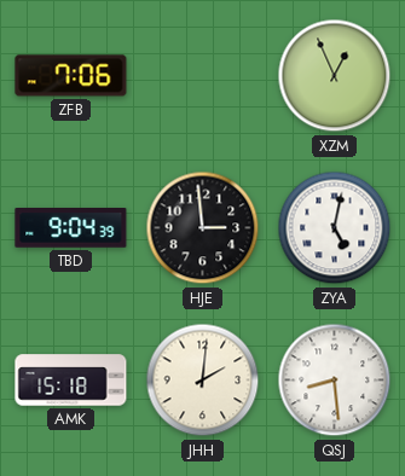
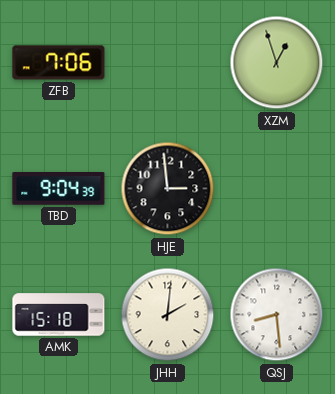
XZM: 12:56 -> 12:57 (277, 63)
ZYA: 5:02 -> none (335, 228)
